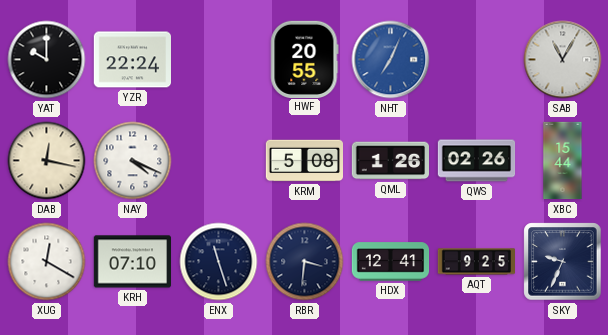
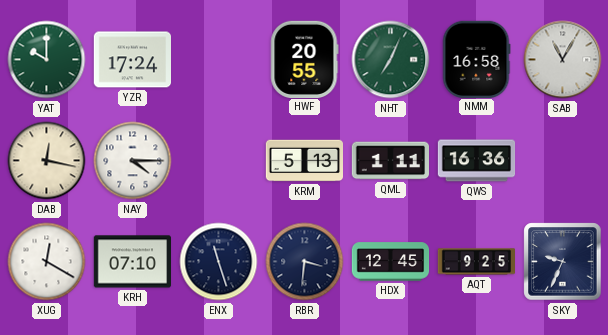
YAT dial: black -> green (47, 60)
YZR: 22:24 -> 17:24 (132, 60)
NHT dial: blue -> green (391, 60)
NMM: none -> 16:58 (476, 59)
NAY: 4:19 -> 4:15 (133, 161)
KRM: 5:08 -> 5:13 (304, 161)
QML: 1:26 -> 1:11 (390, 161)
QWS: 02:26 -> 16:36 (477, 161)
XBC: 15:44 -> none (563, 161)
HDX: 12:41 -> 12:45 (391, 262)
